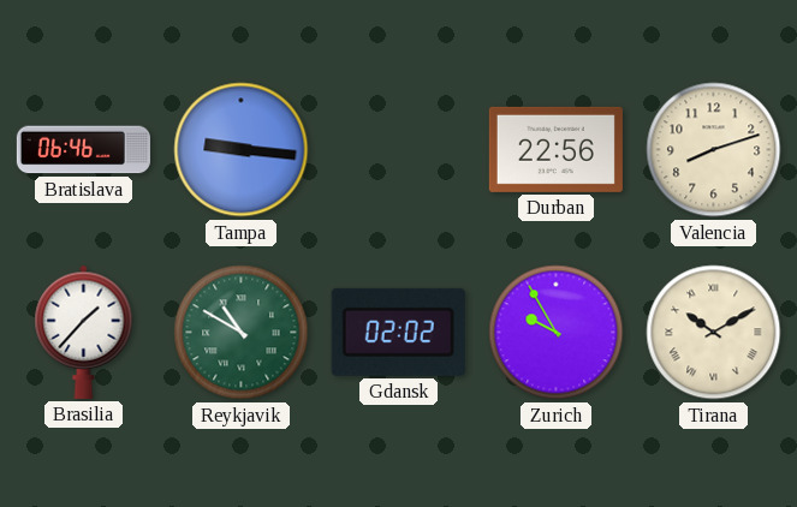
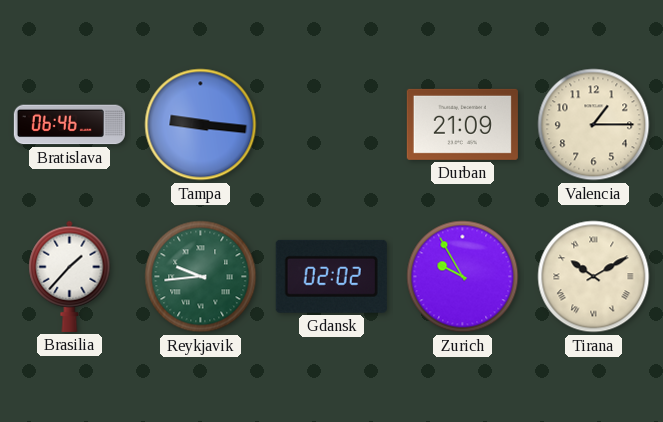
Durban: 22:56 -> 21:09 (462, 124)
Valencia: 8:12 -> 1:15 (594, 125)
Reykjavik: 10:50 -> 9:44 (201, 277)
